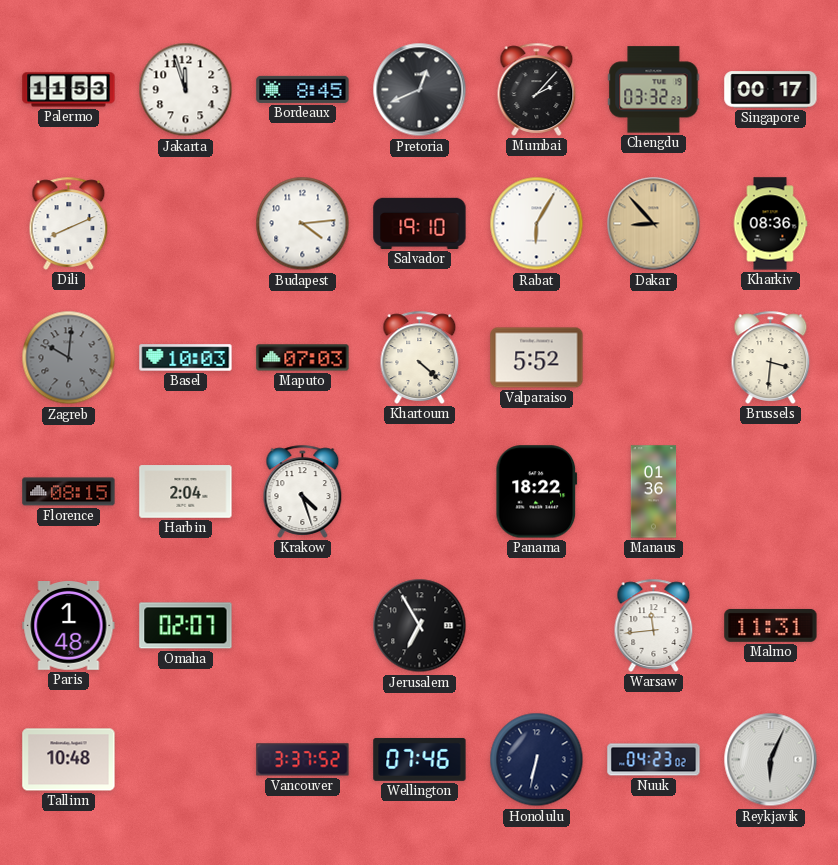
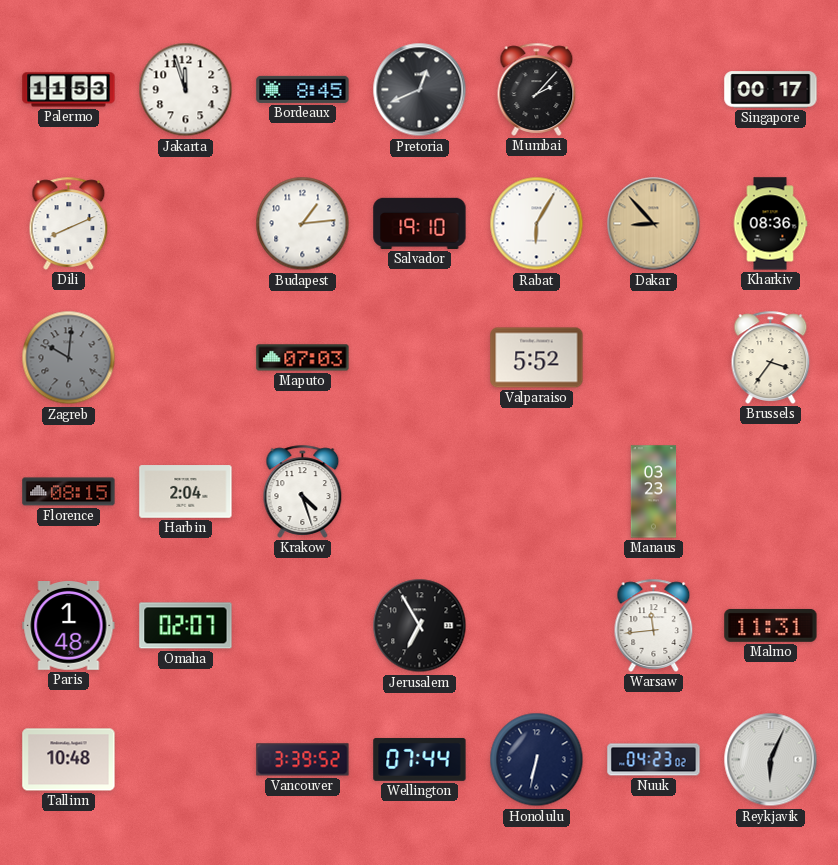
Chengdu: 03:32 -> none (654, 90)
Budapest: 4:14 -> 1:14 (303, 224)
Basel: 10:03 -> none (186, 358)
Khartoum: 4:22 -> none (420, 357)
Brussels: 3:31 -> 3:36 (771, 357)
Panama: 18:22 -> none (537, 492)
Manaus: 01:36 -> 03:23 (654, 492)
Vancouver: 3:37 -> 3:39 (303, 760)
Wellington: 07:46 -> 07:44 (420, 759)
